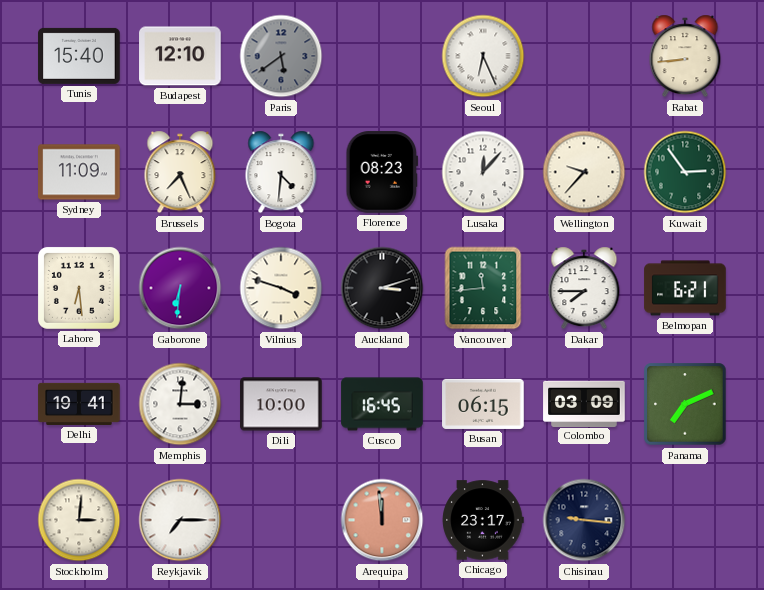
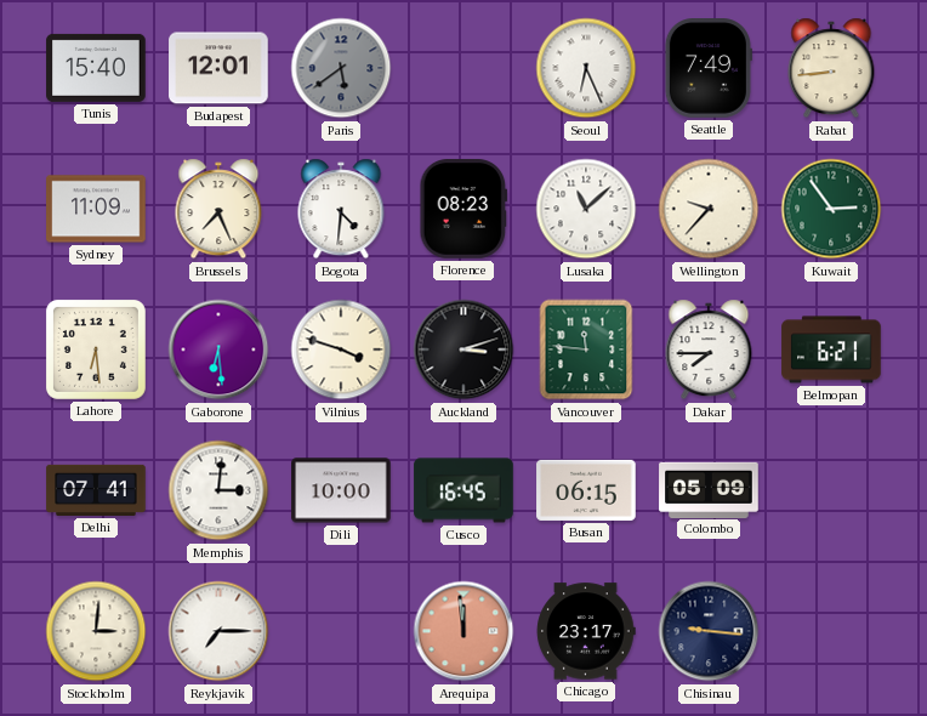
Budapest: 12:10 -> 12:01 (218, 68)
Seattle: none -> 7:49 (709, 68)
Lusaka: 12:07 -> 11:08 (586, 209)
Gaborone: 6:31 -> 6:29 (218, 350)
Vancouver: 11:44 -> 11:46 (586, 350)
Delhi: 19:41 -> 07:41 (96, 490)
Colombo: 03:09 -> 05:09 (709, 489)
Panama: 7:11 -> none (685, 404)
